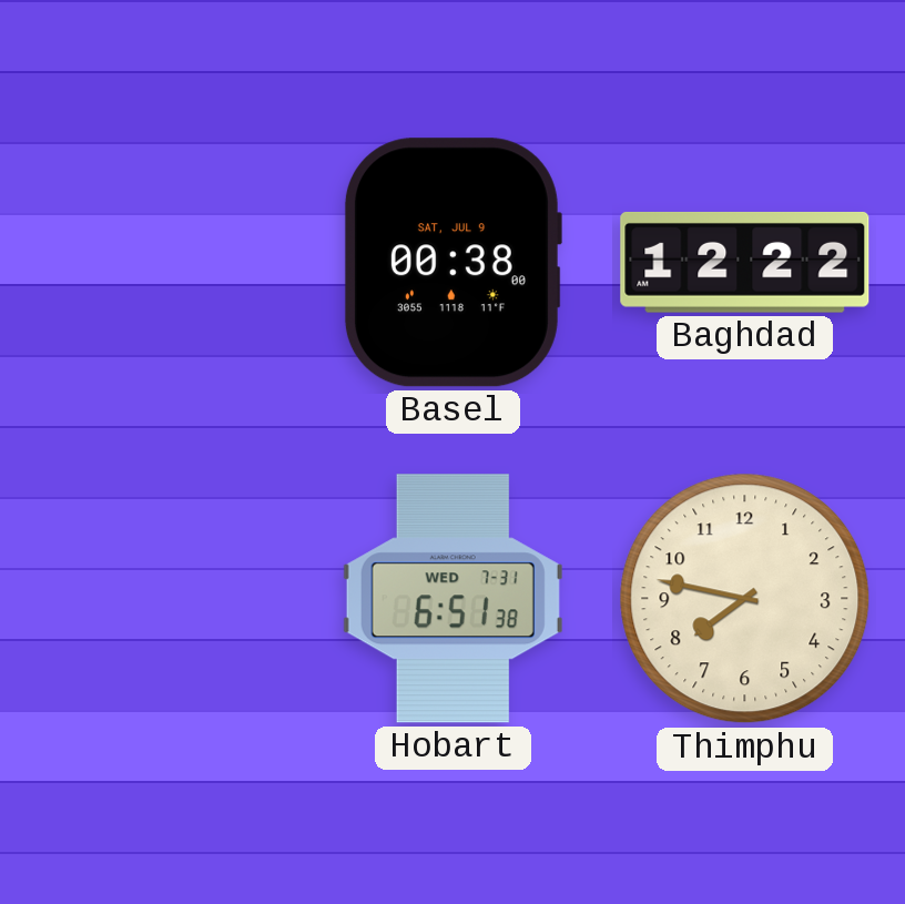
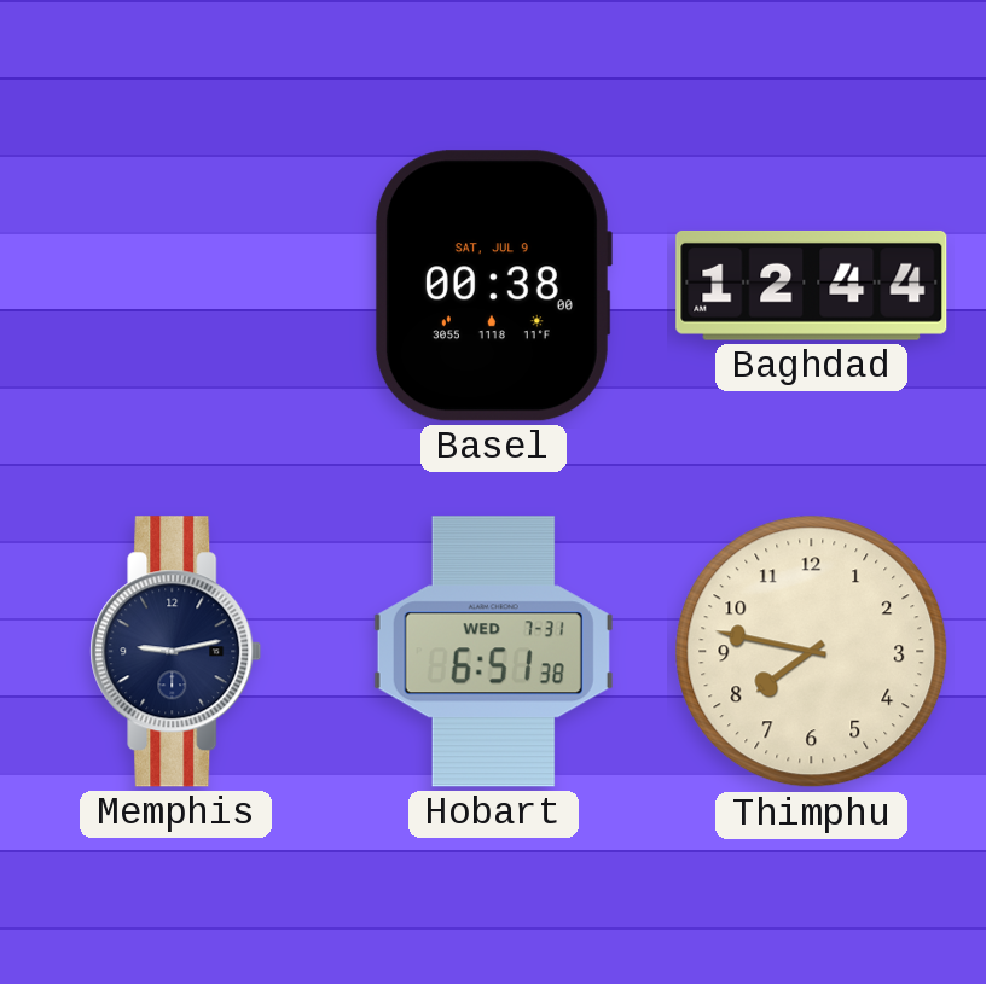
Baghdad: 12:22 -> 12:44 (812, 285)
Memphis: none -> 9:13 (176, 652)
